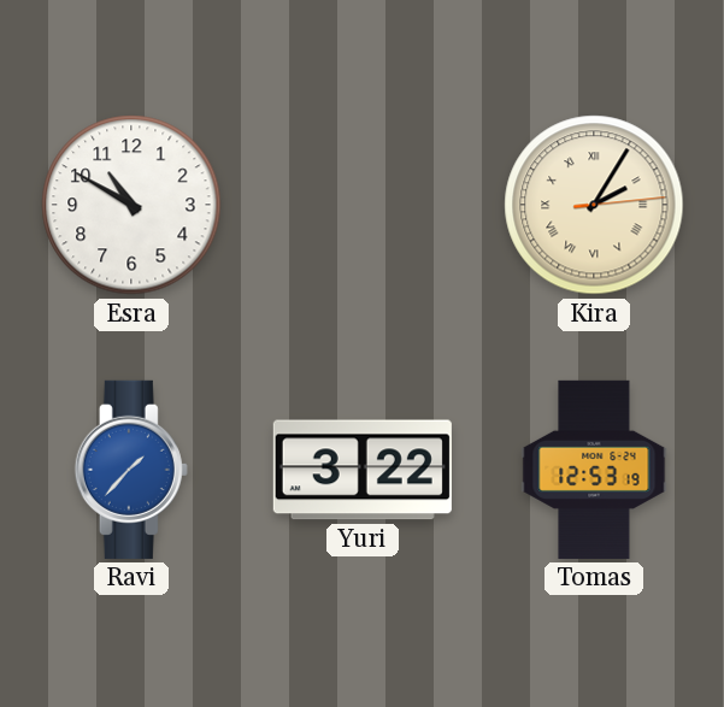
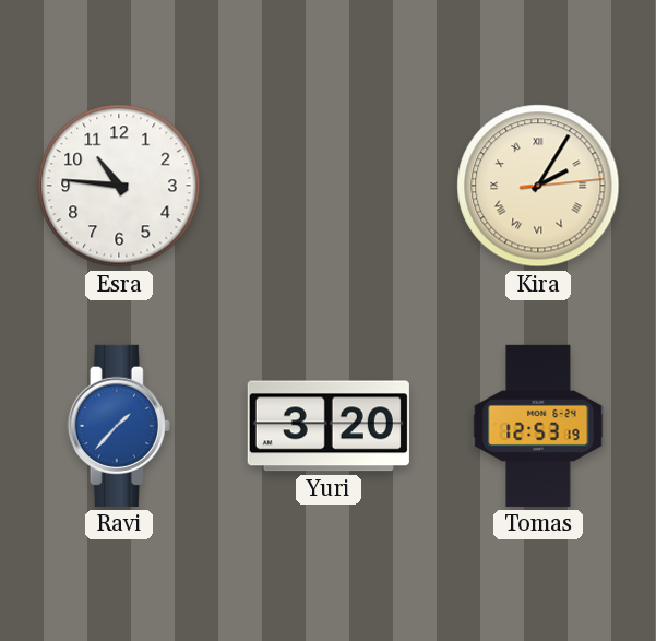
Esra: 10:50 -> 10:46 (119, 186)
Yuri: 3:22 -> 3:20 (329, 426)
